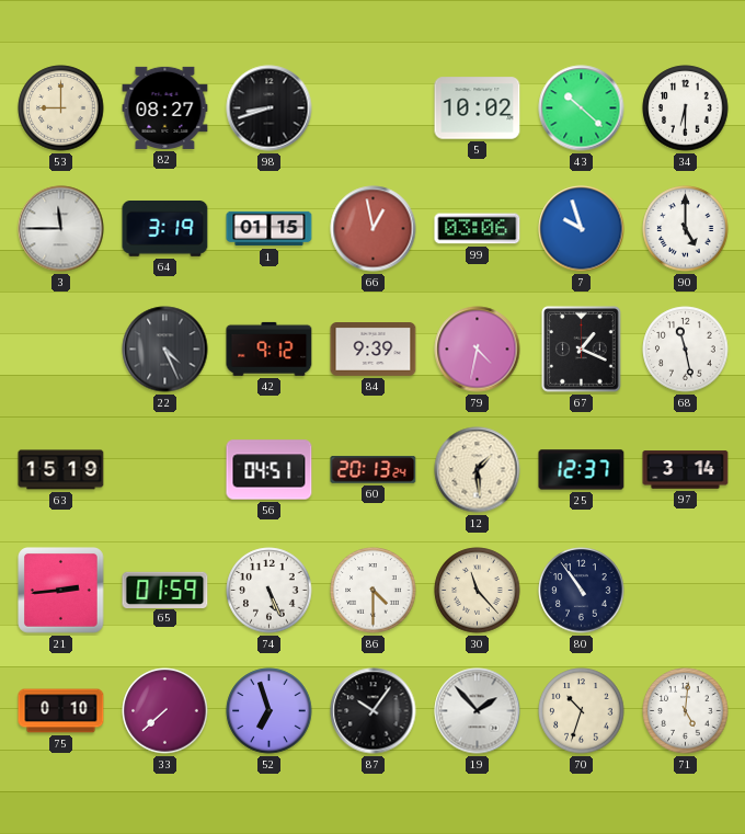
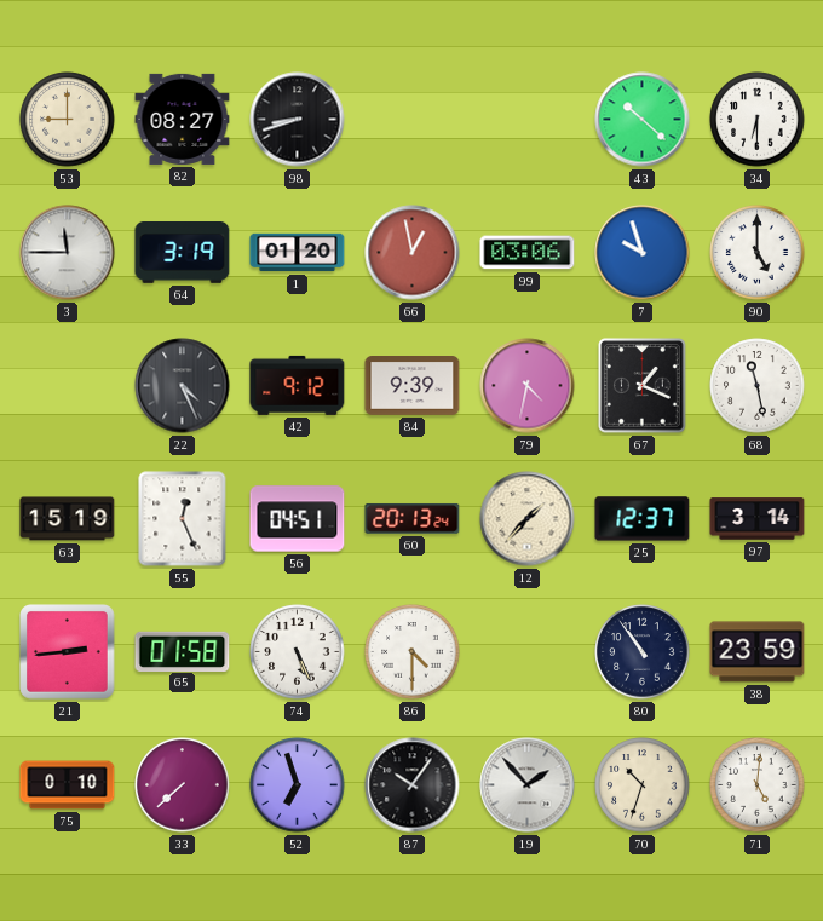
5: 10:02 -> none (478, 108)
1: 01:15 -> 01:20 (298, 253)
55: none -> 12:26 (183, 519)
12: 1:29 -> 1:37 (528, 519)
65: 01:59 -> 01:58 (183, 651)
30: 11:23 -> none (478, 591)
38: none -> 23:59 (758, 652)
